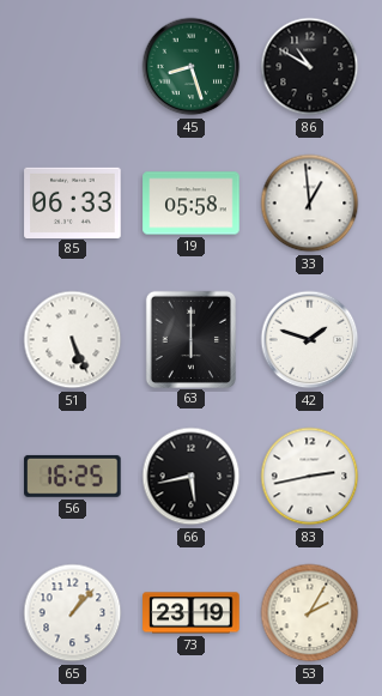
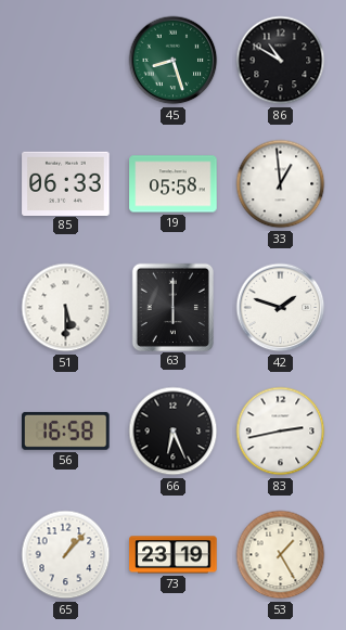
51: 5:26 -> 5:30 (66, 308)
56: 16:25 -> 16:58 (66, 430)
66: 5:43 -> 6:26 (174, 432)
53: 2:05 -> 1:25 (281, 555)
